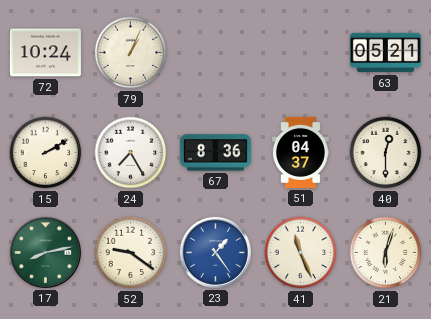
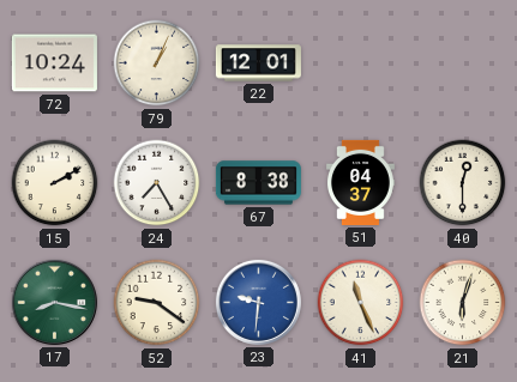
22: none -> 12:01 (258, 63)
63: 05:21 -> none (385, 53)
67: 8:36 -> 8:38 (258, 183)
17: 8:13 -> 8:17 (54, 302)
23: 1:24 -> 9:31 (258, 302)
